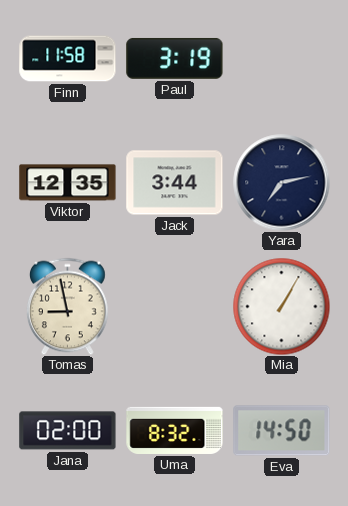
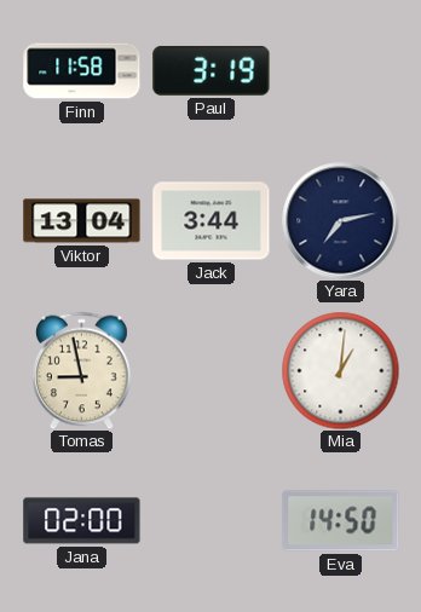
Viktor: 12:35 -> 13:04 (82, 221)
Mia: 1:05 -> 1:01 (340, 370)
Uma: 8:32 -> none (175, 430)
